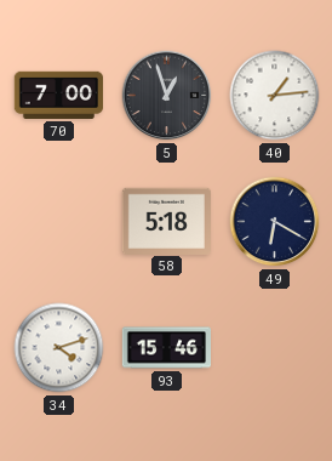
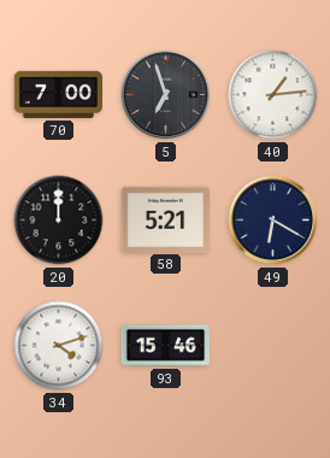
5: 12:57 -> 6:57 (166, 95)
20: none -> 12:00 (59, 221)
58: 5:18 -> 5:21 (165, 219)
